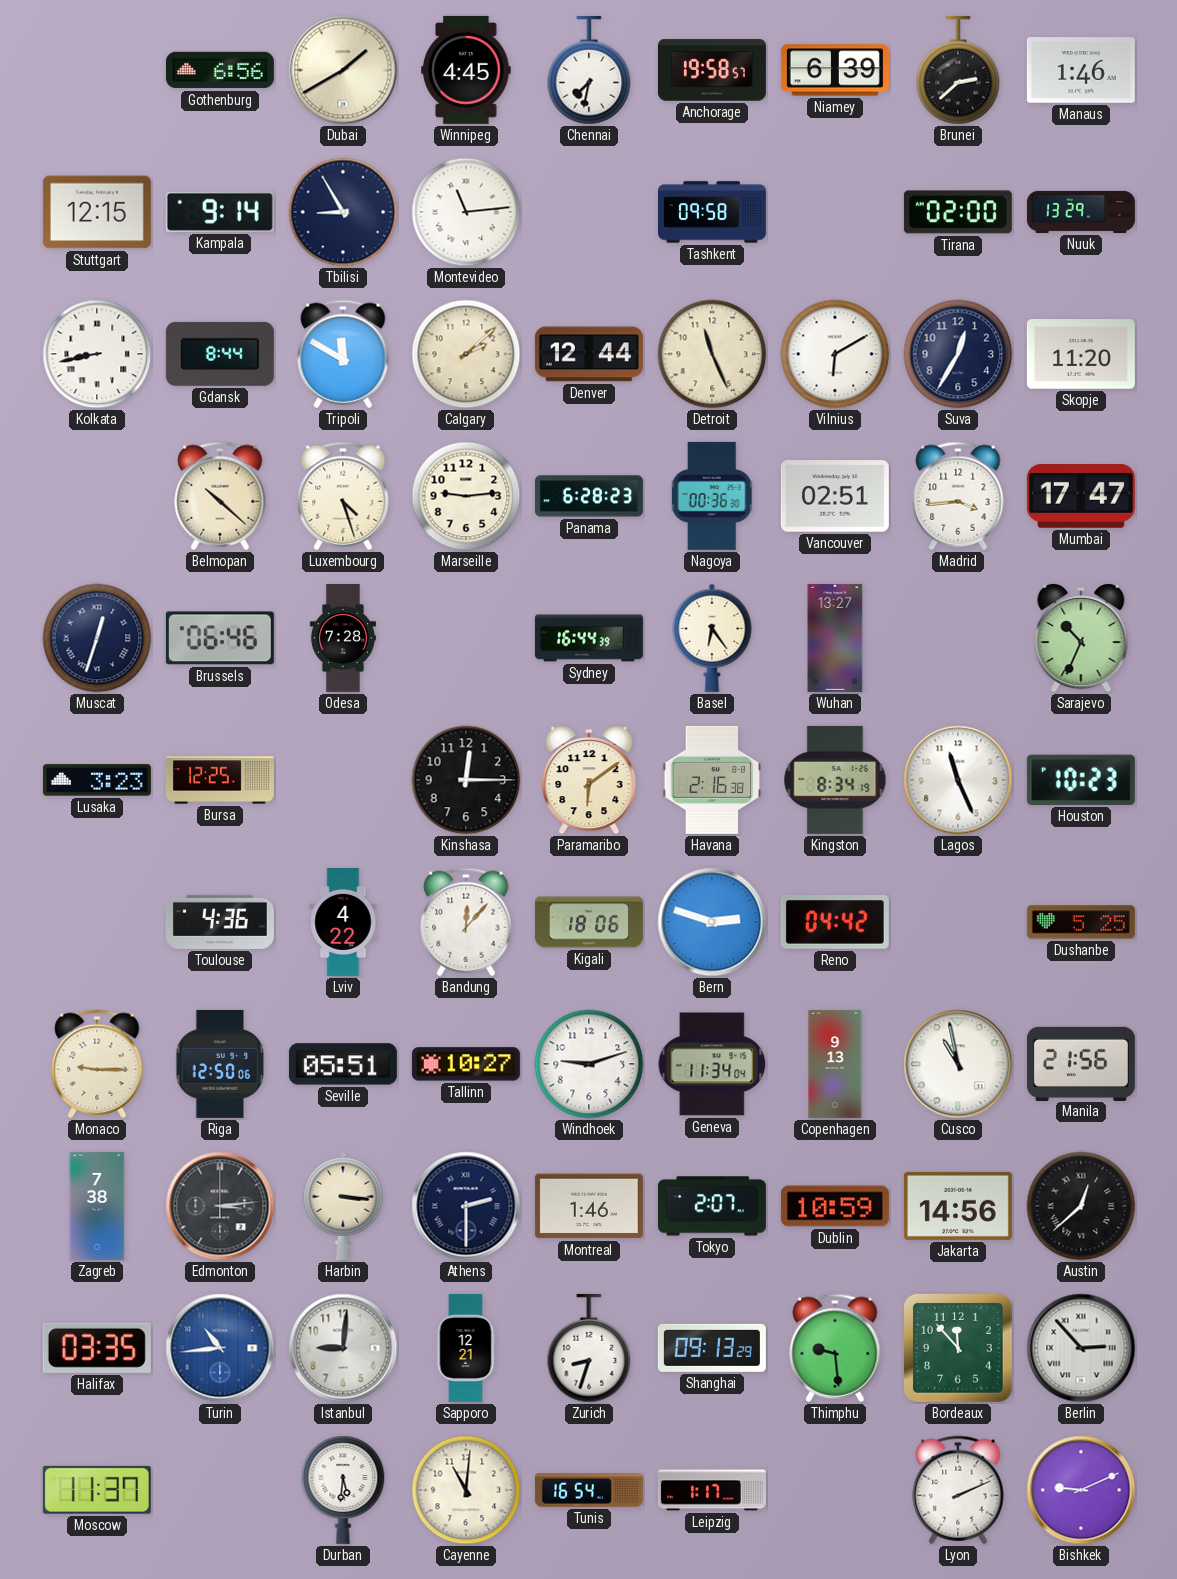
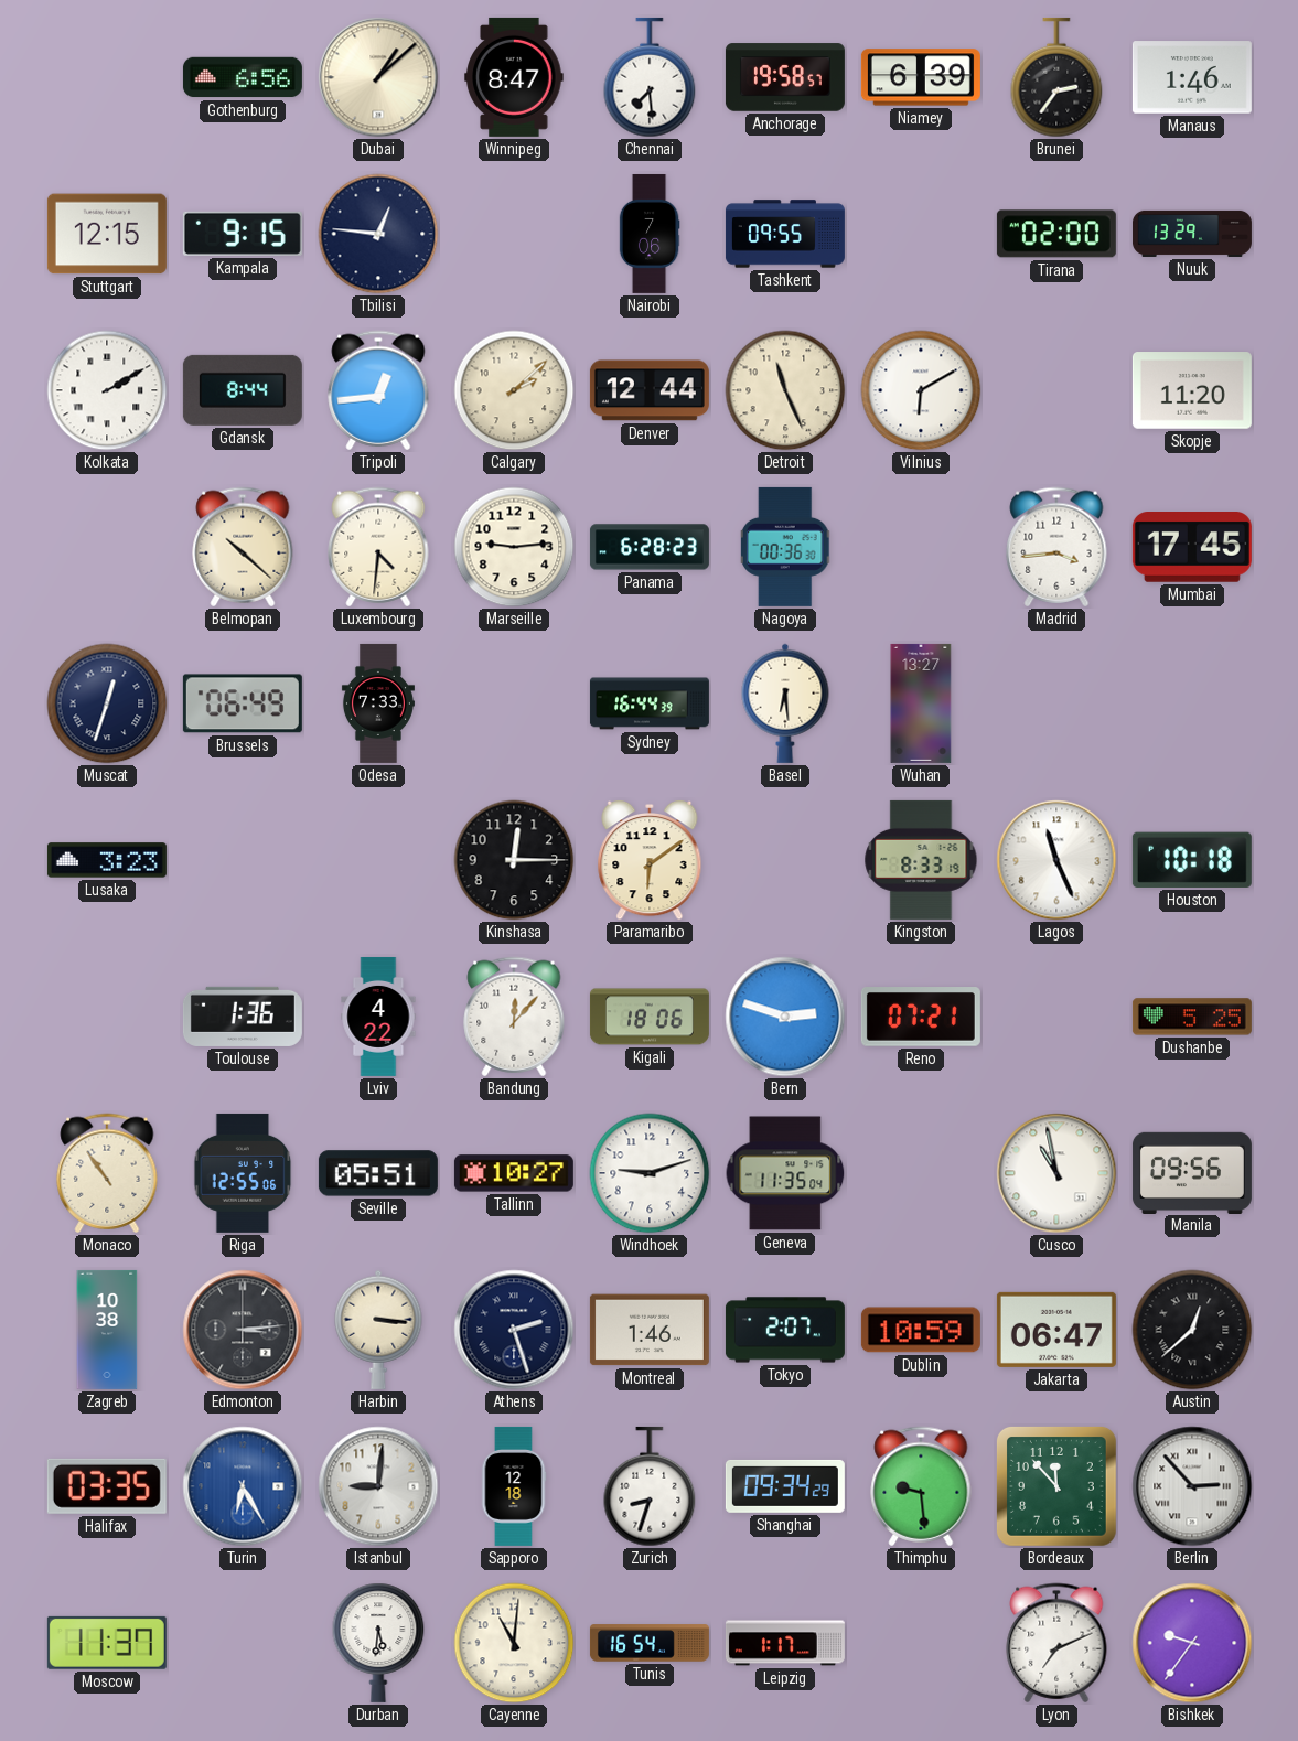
Dubai: 1:40 -> 1:08 (378, 77)
Winnipeg: 4:45 -> 8:47 (514, 77)
Chennai: 7:32 -> 7:29 (650, 77)
Brunei: 2:38 -> 2:36 (1056, 77)
Kampala: 9:14 -> 9:15 (243, 234)
Tbilisi: 8:55 -> 12:46 (378, 234)
Montevideo: 11:14 -> none (466, 212)
Nairobi: none -> 7:06 (650, 234)
Tashkent: 09:58 -> 09:55 (785, 234)
Kolkata: 8:43 -> 2:10 (107, 390)
Tripoli: 11:50 -> 12:44 (378, 390)
Suva: 12:35 -> none (958, 354)
Luxembourg: 4:27 -> 4:31 (378, 547)
Vancouver: 02:51 -> none (835, 496)
Mumbai: 17:47 -> 17:45 (1192, 548)
Brussels: 06:46 -> 06:49 (243, 703)
Odesa: 7:28 -> 7:33 (378, 703)
Basel: 6:24 -> 6:29 (785, 703)
Sarajevo: 10:34 -> none (1081, 638)
Bursa: 12:25 -> none (220, 780)
Havana: 2:16 -> none (712, 780)
Kingston: 8:34 -> 8:33 (921, 860)
Houston: 10:23 -> 10:18 (1192, 860)
Toulouse: 4:36 -> 1:36 (243, 1017)
Reno: 04:42 -> 07:21 (921, 1017)
Monaco: 9:15 -> 10:54 (107, 1173)
Riga: 12:50 -> 12:55 (243, 1173)
Geneva: 11:34 -> 11:35 (785, 1173)
Copenhagen: 9:13 -> none (835, 1064)
Manila: 21:56 -> 09:56 (1192, 1172)
Zagreb: 7:38 -> 10:38 (107, 1330)
Athens: 2:30 -> 2:27 (514, 1330)
Jakarta: 14:56 -> 06:47 (1056, 1330)
Turin: 10:44 -> 6:25 (243, 1486)
Sapporo: 12:21 -> 12:18 (514, 1486)
Shanghai: 09:13 -> 09:34 (785, 1486)
Lyon: 2:11 -> 7:11 (1056, 1643)
Bishkek: 9:11 -> 9:36 (1192, 1643)
